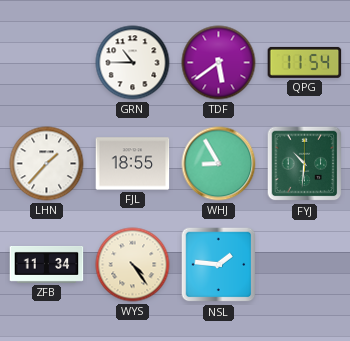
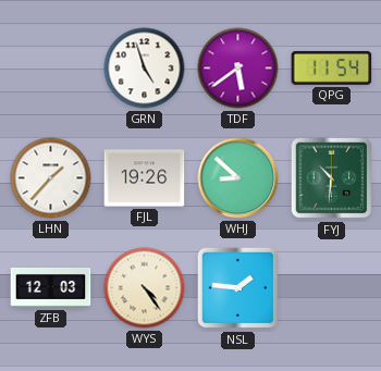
GRN: 10:45 -> 4:57 (145, 69)
FJL: 18:55 -> 19:26 (145, 178)
WHJ: 8:55 -> 8:52 (238, 178)
ZFB: 11:34 -> 12:03 (51, 288)
